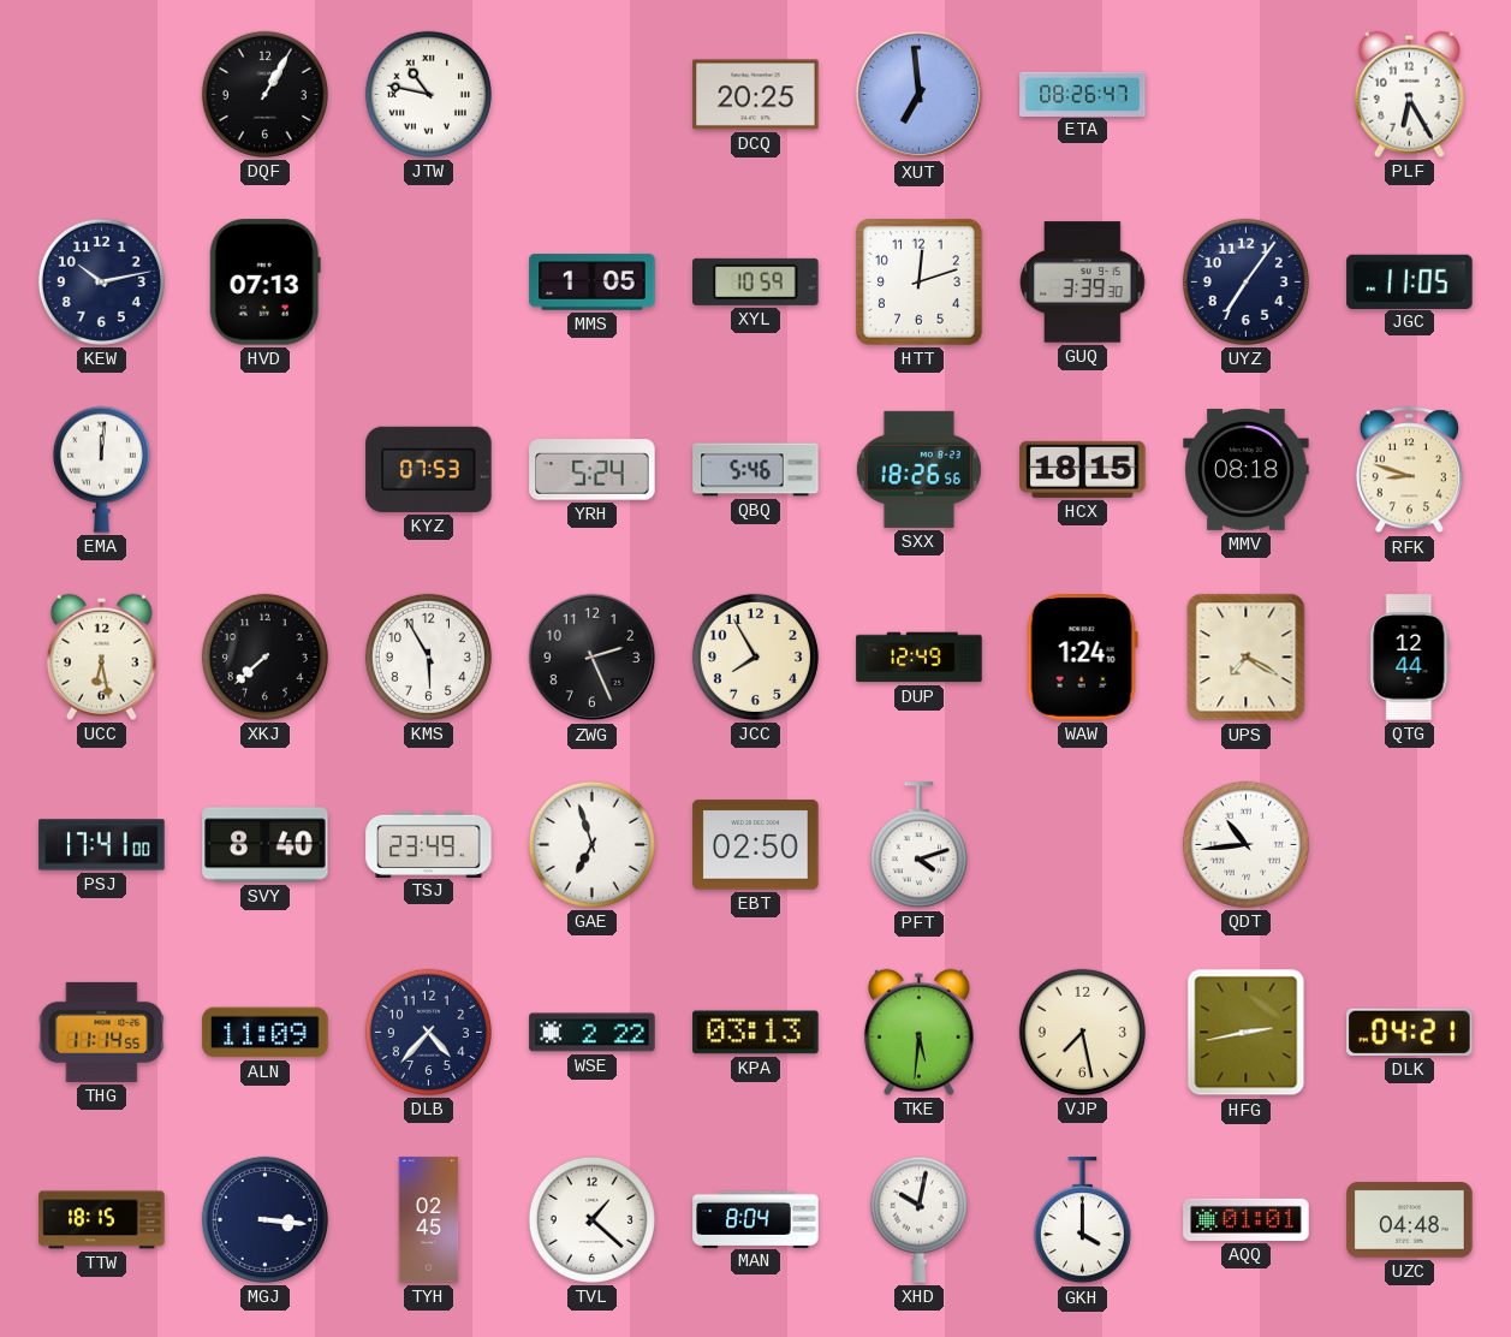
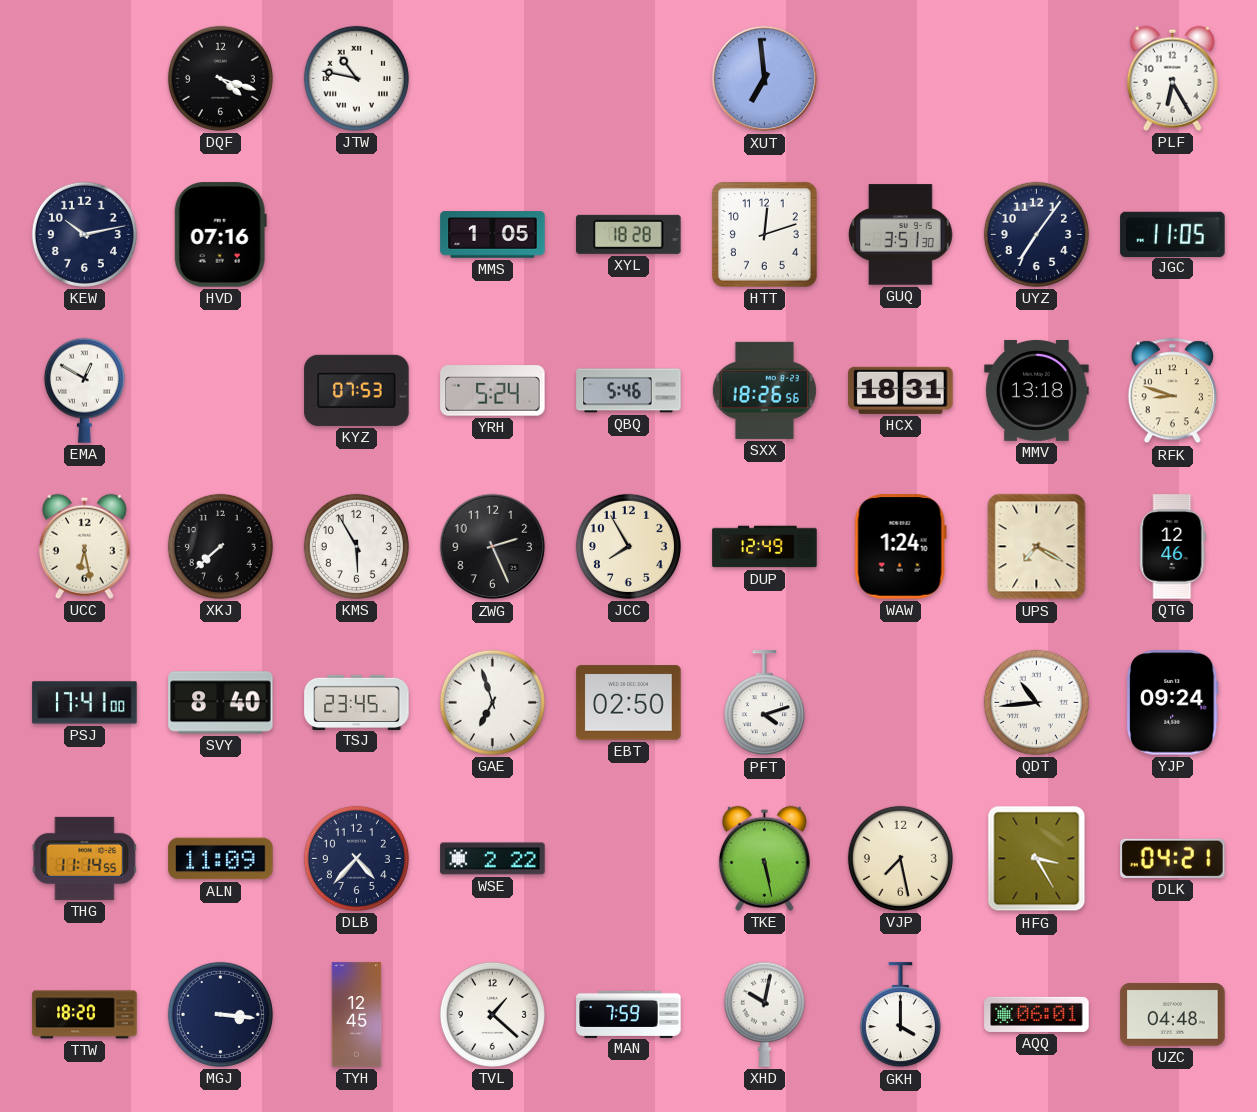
DQF: 1:05 -> 4:18 (220, 78)
DCQ: 20:25 -> none (756, 95)
ETA: 08:26 -> none (1083, 94)
HVD: 07:13 -> 07:16 (220, 235)
XYL: 10:59 -> 18:28 (629, 234)
GUQ: 3:39 -> 3:51 (901, 235)
EMA: 12:01 -> 12:50 (84, 390)
HCX: 18:15 -> 18:31 (901, 390)
MMV: 08:18 -> 13:18 (1037, 390)
QTG: 12:44 -> 12:46 (1173, 547)
TSJ: 23:49 -> 23:45 (357, 702)
YJP: none -> 09:24 (1173, 703)
KPA: 03:13 -> none (756, 1033)
TKE: 5:31 -> 5:28 (764, 858)
HFG: 2:43 -> 3:25 (1037, 859)
TTW: 18:15 -> 18:20 (85, 1015)
TYH: 02:45 -> 12:45 (357, 1015)
MAN: 8:04 -> 7:59 (629, 1014)
AQQ: 01:01 -> 06:01 (1037, 1014)
